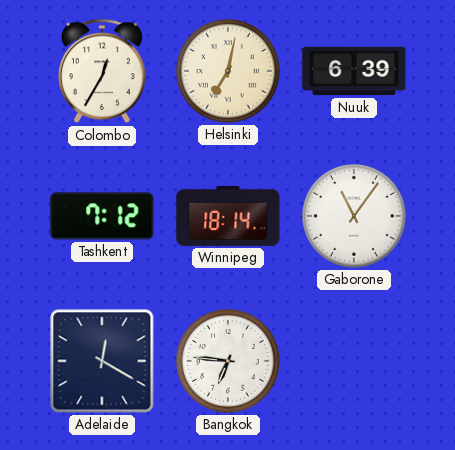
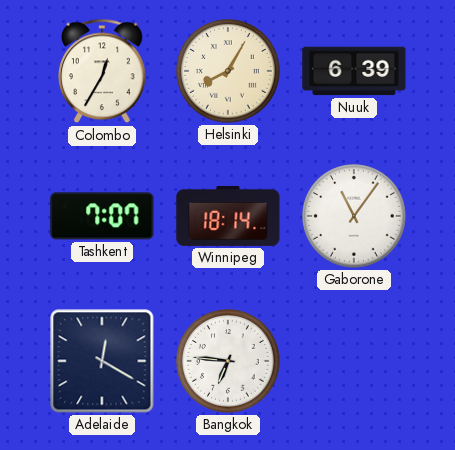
Helsinki: 7:02 -> 8:05 (228, 71)
Tashkent: 7:12 -> 7:07 (102, 216)
